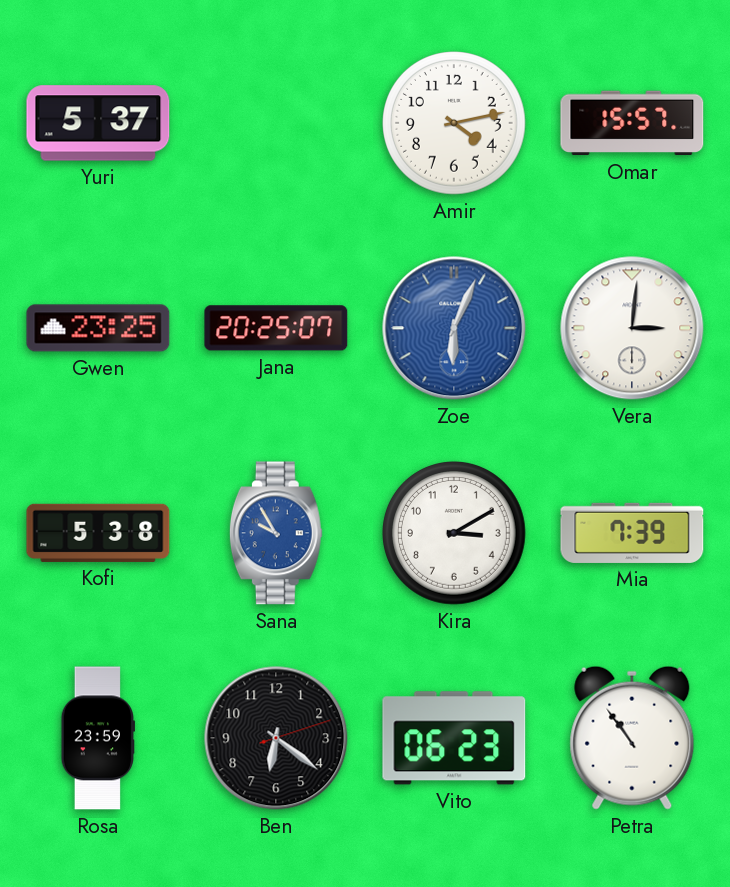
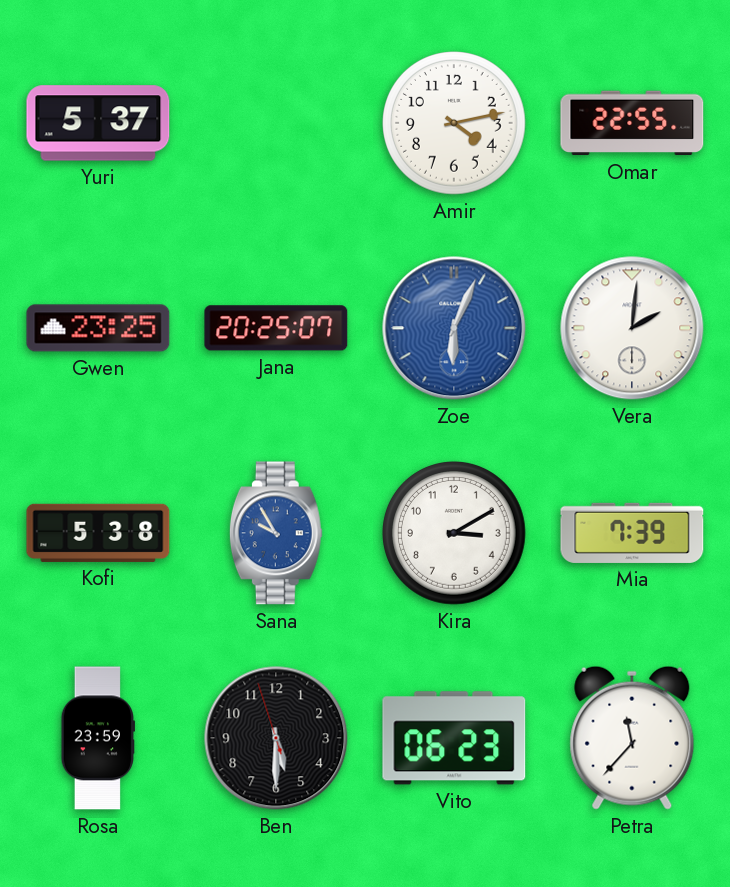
Omar: 15:57 -> 22:55 (632, 123)
Vera: 3:01 -> 2:01 (632, 328)
Ben: 6:21 -> 5:29 (276, 738)
Petra: 10:54 -> 11:37 (632, 738)
